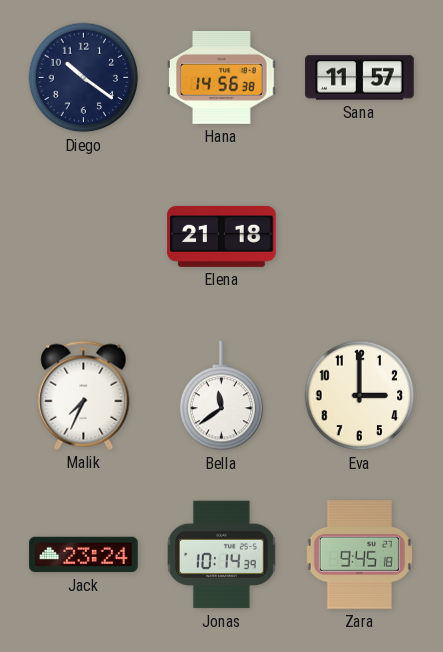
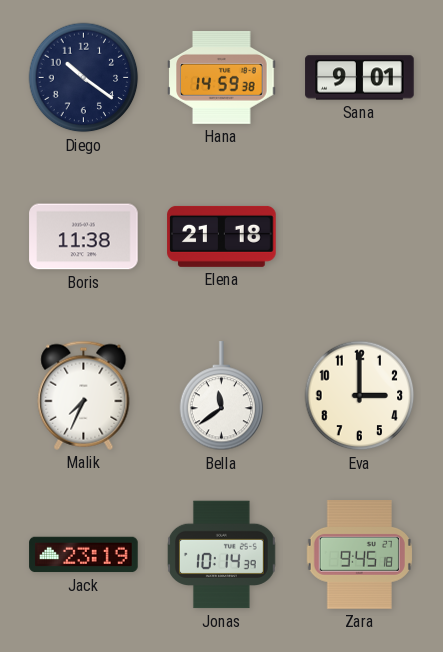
Hana: 14:56 -> 14:59 (222, 78)
Sana: 11:57 -> 9:01 (360, 78)
Boris: none -> 11:38 (84, 237)
Jack: 23:24 -> 23:19 (84, 555)
